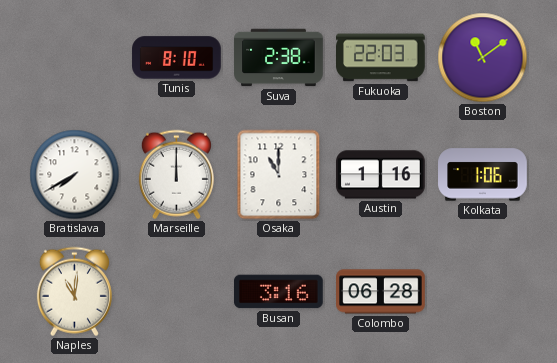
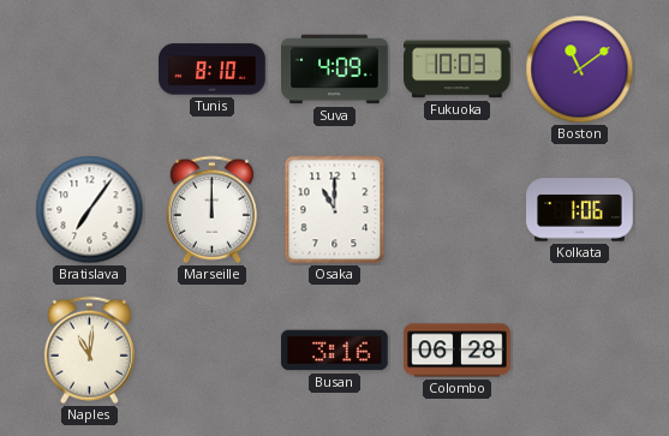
Suva: 2:38 -> 4:09 (335, 70)
Fukuoka: 22:03 -> 10:03 (458, 70)
Bratislava: 7:40 -> 7:06 (90, 210)
Austin: 1:16 -> none (381, 175)
